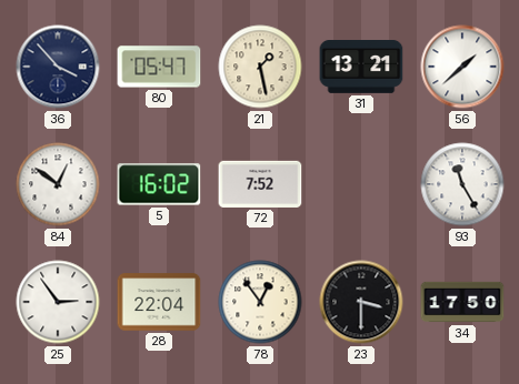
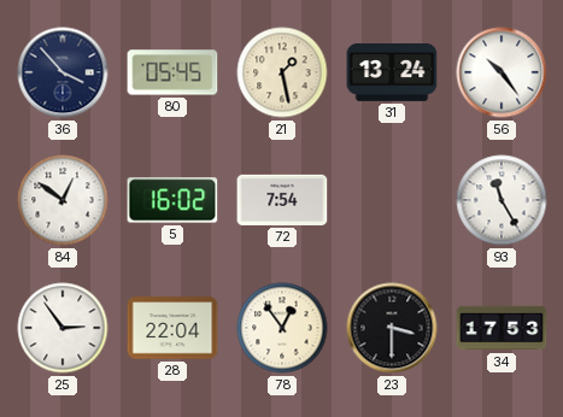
80: 05:47 -> 05:45 (172, 72)
31: 13:21 -> 13:24 (392, 74)
56: 1:38 -> 10:24 (502, 72)
72: 7:52 -> 7:54 (282, 200)
34: 17:50 -> 17:53 (502, 328)
